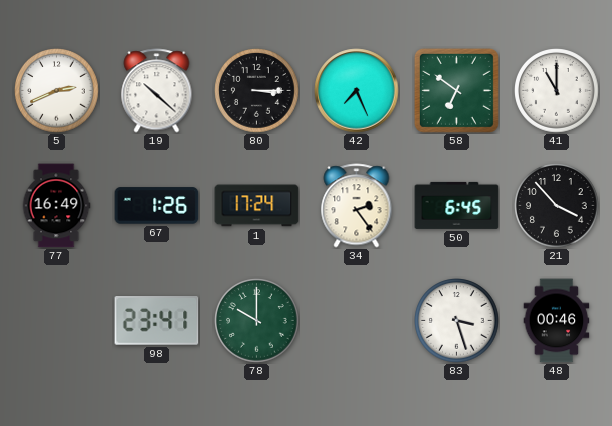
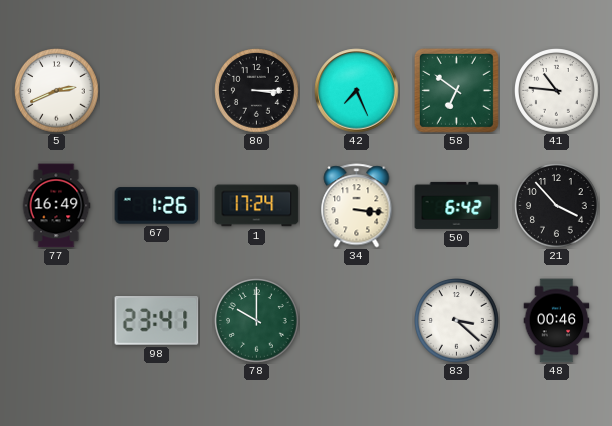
19: 10:22 -> none (157, 91)
41: 11:00 -> 10:46 (557, 91)
34: 2:24 -> 3:16 (357, 206)
50: 6:45 -> 6:42 (457, 205)
83: 3:27 -> 3:22 (457, 321)
